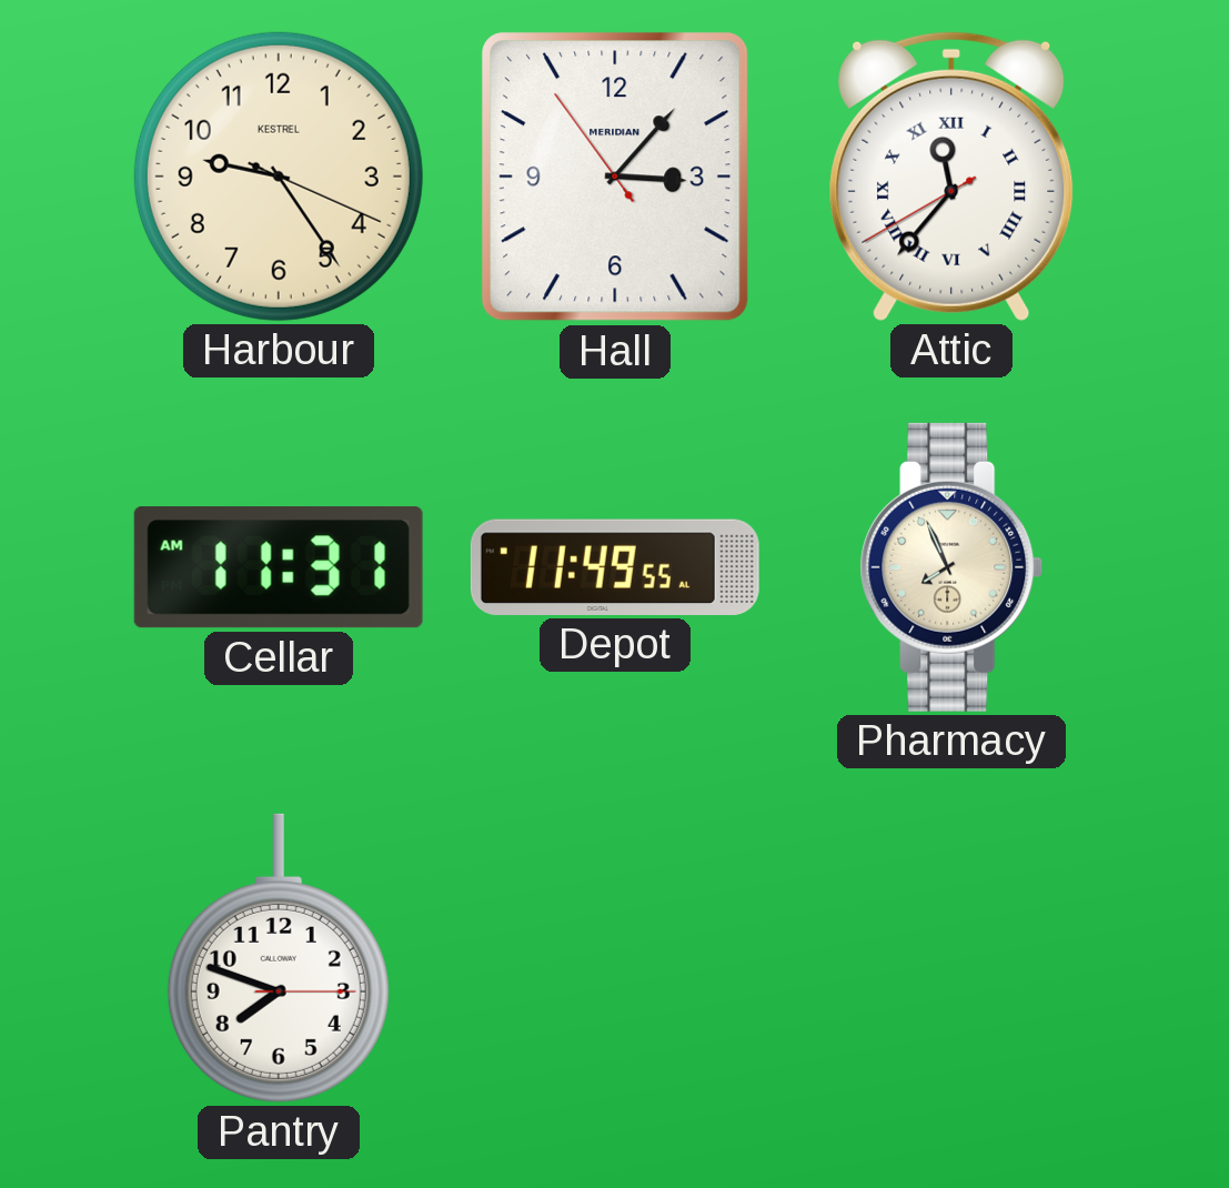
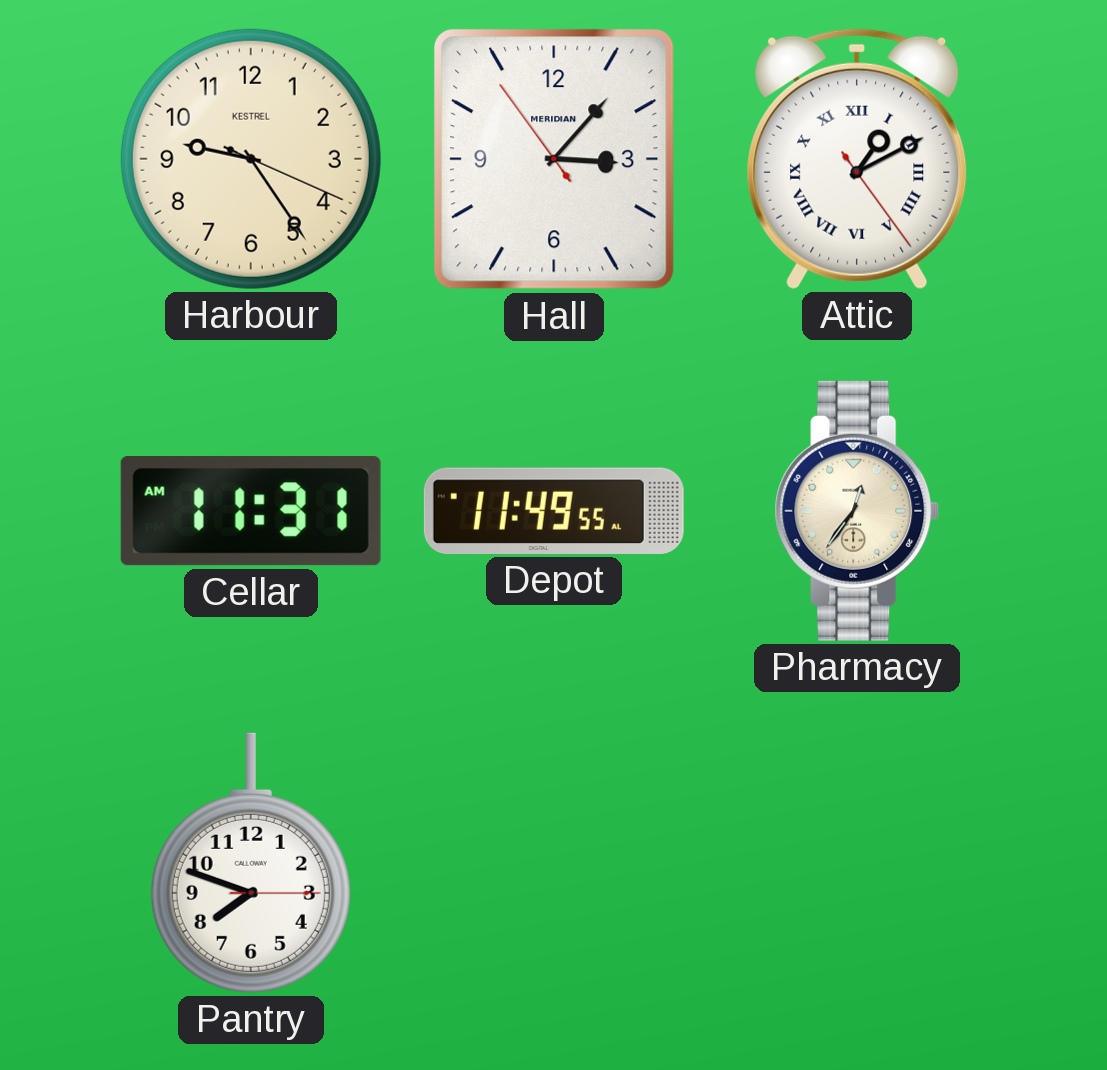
Attic: 11:36 -> 1:10 (857, 159)
Pharmacy: 7:56 -> 12:36 (857, 511)
